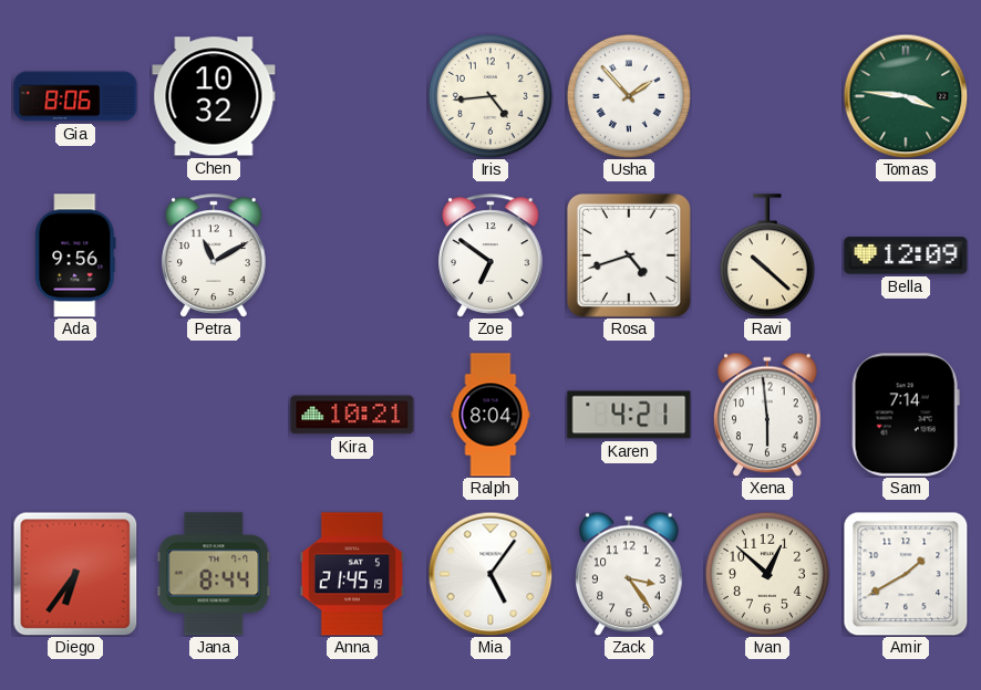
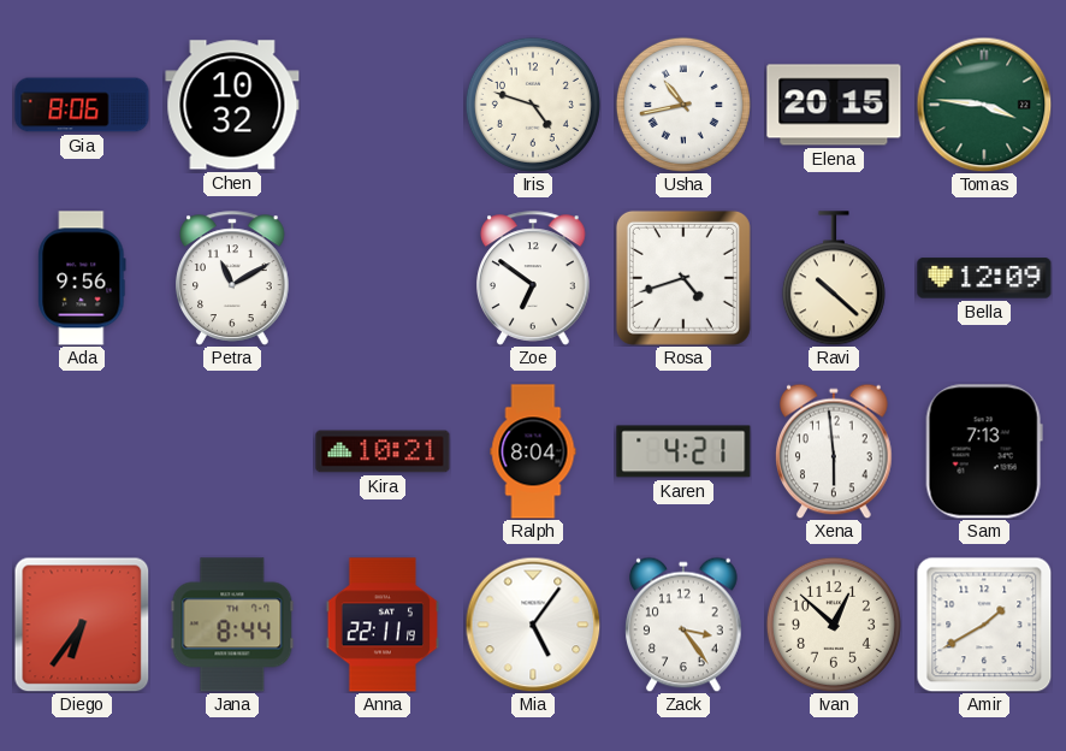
Iris: 4:44 -> 4:48 (533, 105)
Usha: 1:53 -> 10:43 (683, 105)
Elena: none -> 20:15 (834, 105)
Sam: 7:14 -> 7:13 (984, 451)
Anna: 21:45 -> 22:11 (383, 625)
